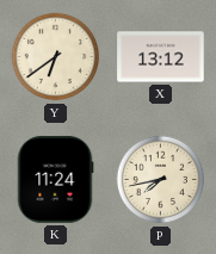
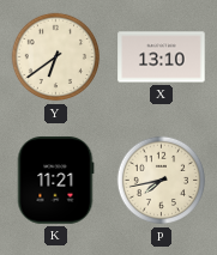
X: 13:12 -> 13:10 (162, 57)
K: 11:24 -> 11:21 (55, 181)
